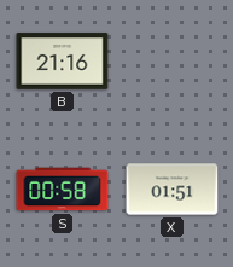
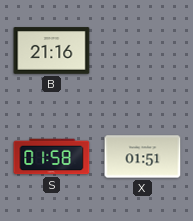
S: 00:58 -> 01:58 (52, 157)
